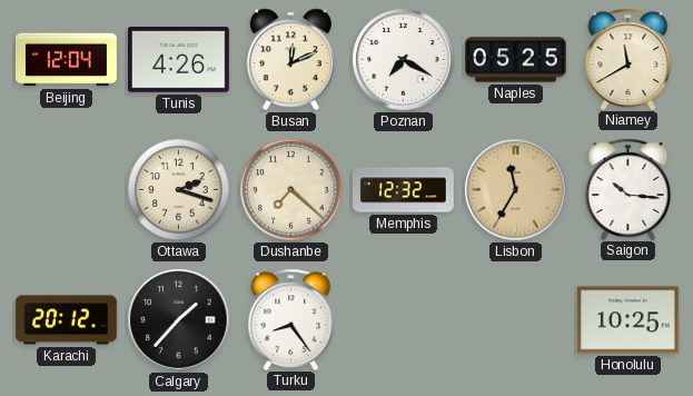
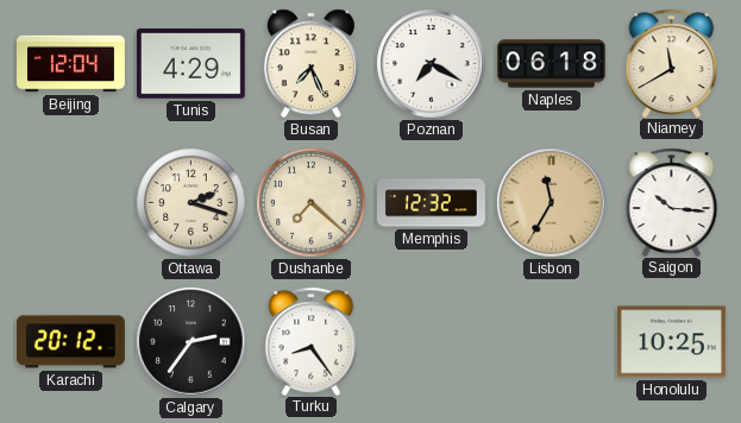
Tunis: 4:26 -> 4:29 (190, 64)
Busan: 12:11 -> 7:26 (310, 64)
Naples: 05:25 -> 06:18 (551, 64)
Calgary: 1:37 -> 2:36 (191, 342)
